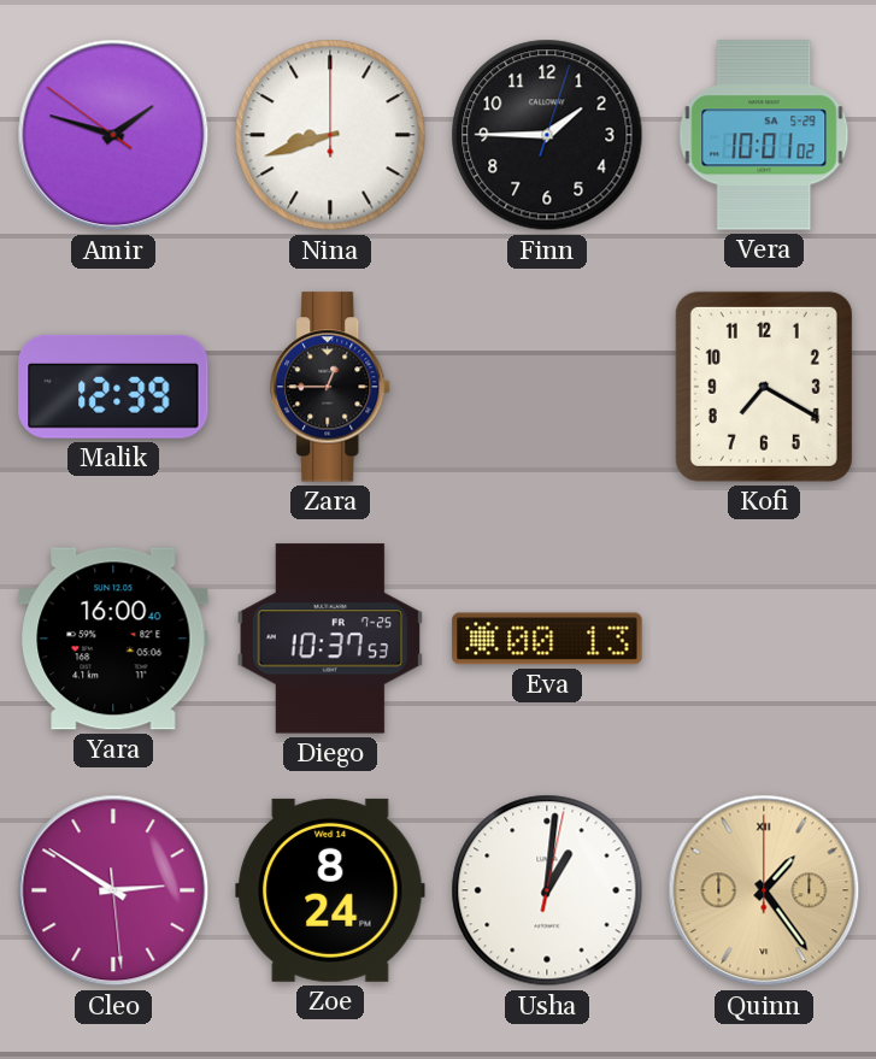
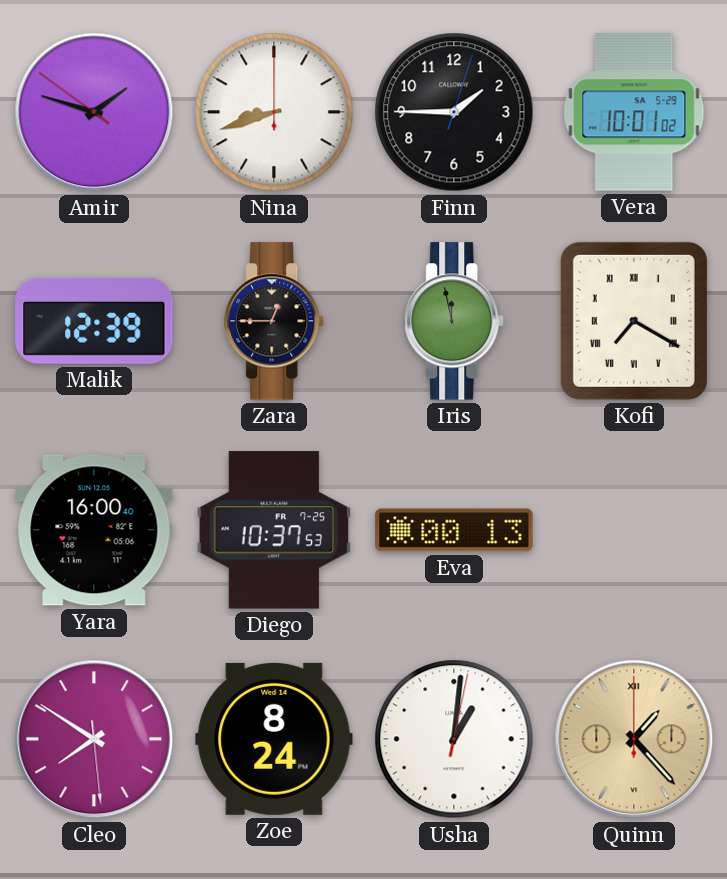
Iris: none -> 11:58 (455, 321)
Kofi numerals: Arabic -> Roman (634, 321)
Cleo: 2:50 -> 7:50 (94, 739)
Quinn: 1:24 -> 1:23 (634, 739)
